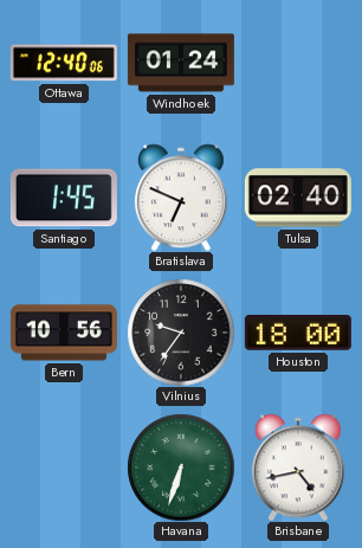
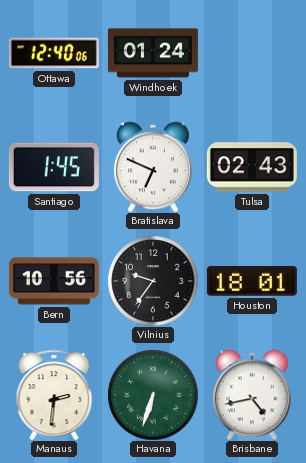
Tulsa: 02:40 -> 02:43 (252, 167)
Houston: 18:00 -> 18:01 (252, 282)
Manaus: none -> 2:31 (54, 395)
